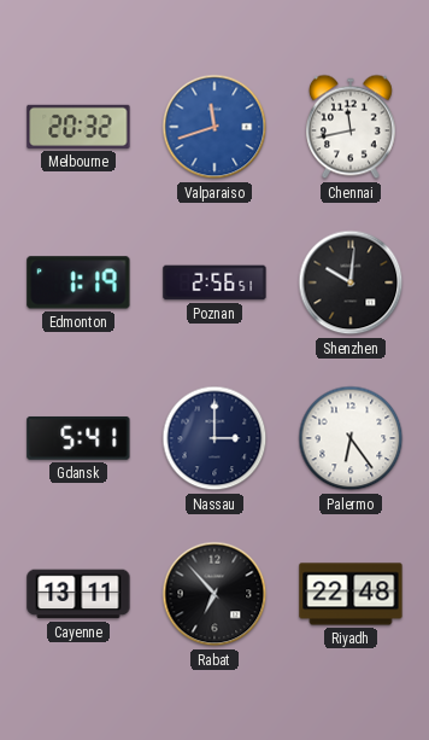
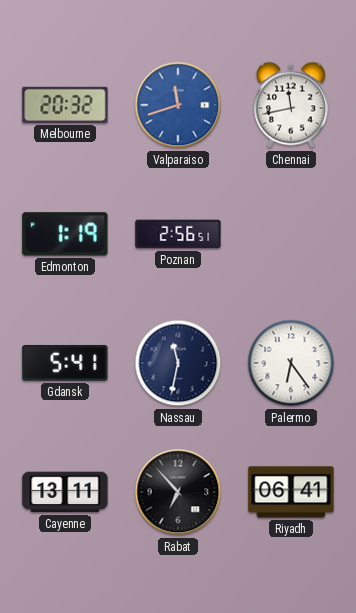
Shenzhen: 10:01 -> none (351, 282)
Nassau: 3:00 -> 11:32 (178, 363)
Riyadh: 22:48 -> 06:41 (291, 492)
